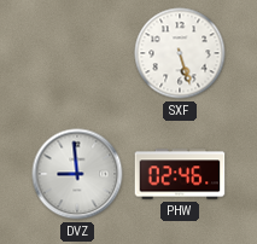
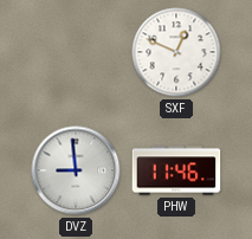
SXF: 5:27 -> 12:49 (176, 52)
PHW: 02:46 -> 11:46 (176, 170)
